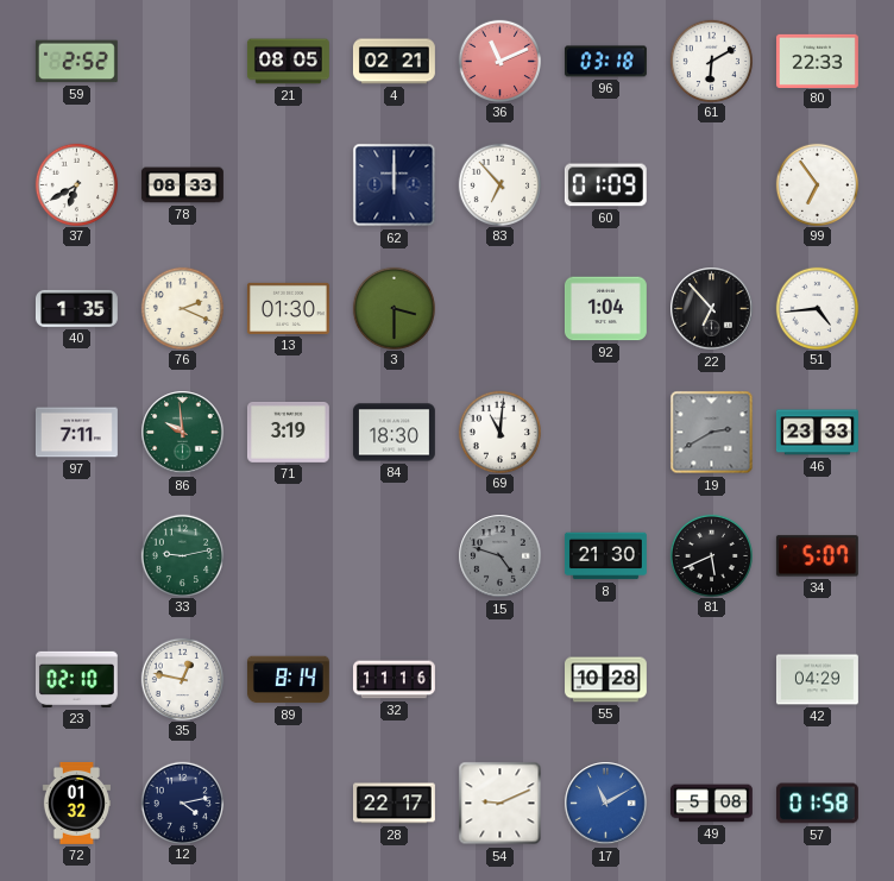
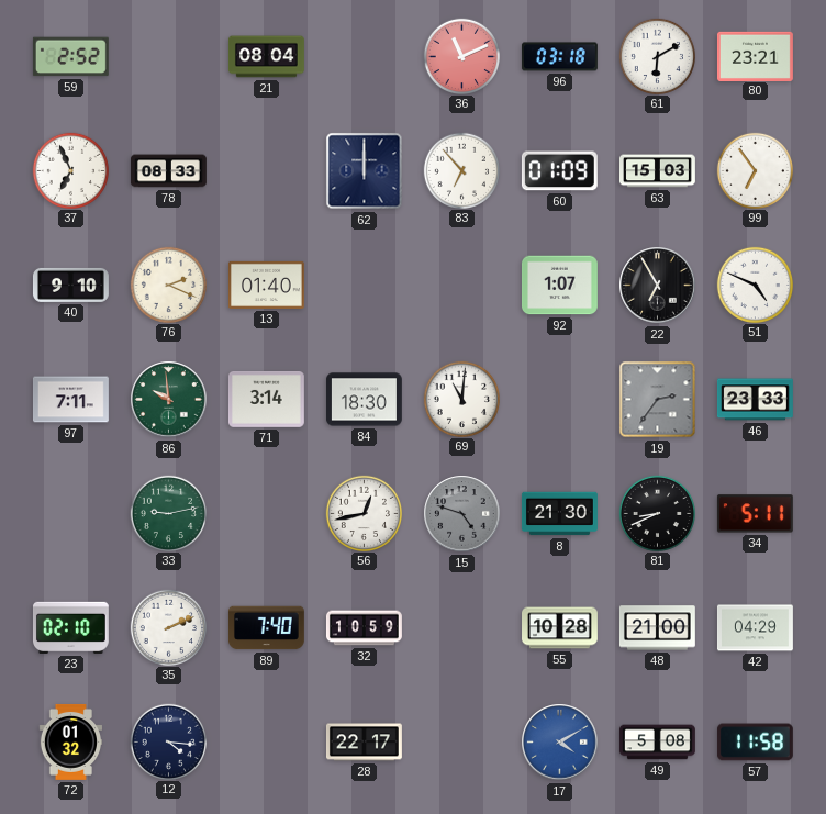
21: 08:05 -> 08:04 (266, 57)
4: 02:21 -> none (394, 62)
80: 22:33 -> 23:21 (755, 56)
37: 6:40 -> 6:56 (70, 170)
63: none -> 15:03 (658, 171)
40: 1:35 -> 9:10 (70, 285)
13: 01:30 -> 01:40 (266, 285)
3: 3:30 -> none (394, 308)
92: 1:04 -> 1:07 (559, 286)
22: 6:53 -> 6:55 (658, 286)
51: 4:44 -> 4:49 (755, 285)
71: 3:19 -> 3:14 (266, 400)
19: 2:40 -> 2:36 (658, 400)
56: none -> 12:43 (364, 513)
81: 5:41 -> 8:41 (657, 513)
34: 5:07 -> 5:11 (755, 514)
35: 12:47 -> 2:11 (168, 627)
89: 8:14 -> 7:40 (266, 628)
32: 11:16 -> 10:59 (364, 628)
48: none -> 21:00 (657, 628)
12: 4:13 -> 4:16 (168, 741)
54: 9:11 -> none (500, 804)
17: 11:10 -> 4:10 (560, 743)
57: 01:58 -> 11:58 (755, 743)
